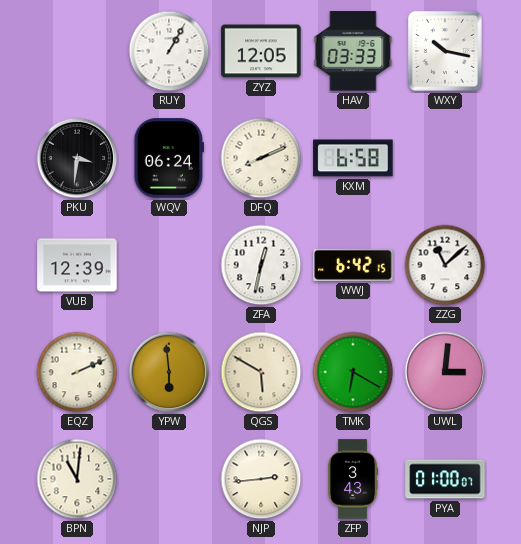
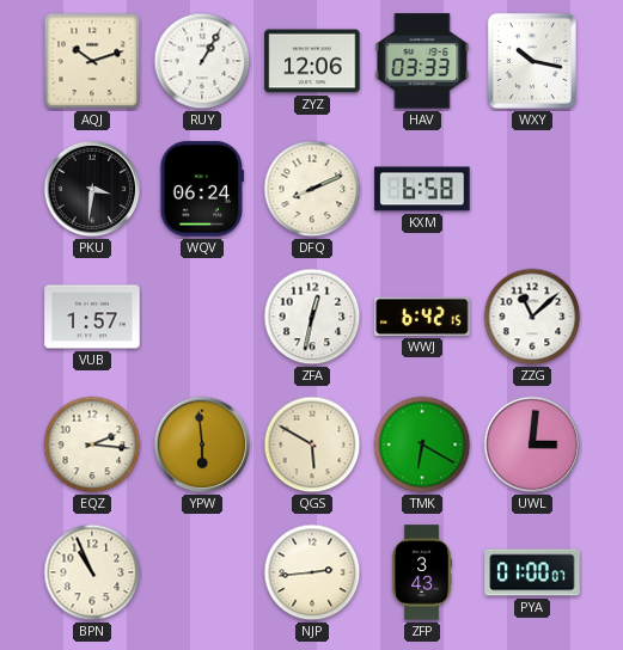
AQJ: none -> 10:12 (92, 61)
ZYZ: 12:05 -> 12:06 (312, 61)
VUB: 12:39 -> 1:57 (92, 317)
EQZ: 2:11 -> 2:16 (92, 444)
BPN: 11:01 -> 10:56 (92, 572)
